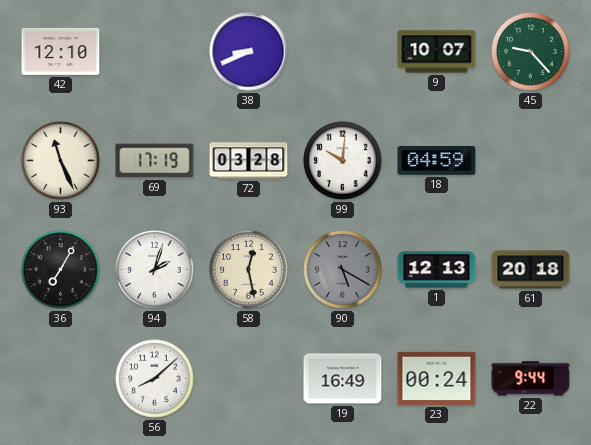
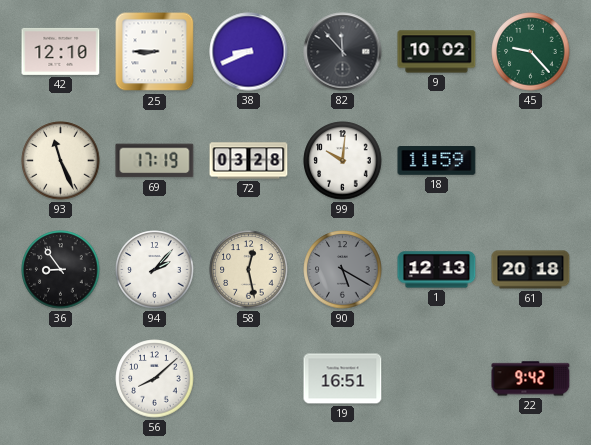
25: none -> 8:45 (155, 52)
82: none -> 11:53 (343, 52)
9: 10:07 -> 10:02 (437, 52)
18: 04:59 -> 11:59 (437, 161)
36: 7:05 -> 8:54 (61, 270)
94: 2:03 -> 2:07 (155, 270)
19: 16:49 -> 16:51 (343, 379)
23: 00:24 -> none (437, 378)
22: 9:44 -> 9:42 (531, 379)
